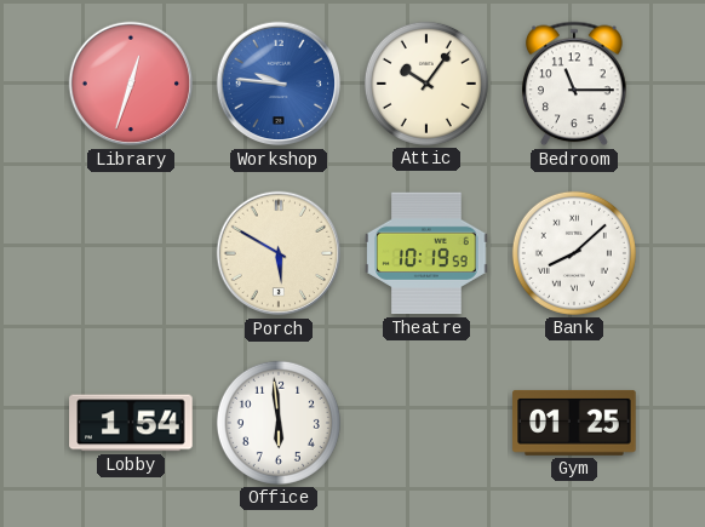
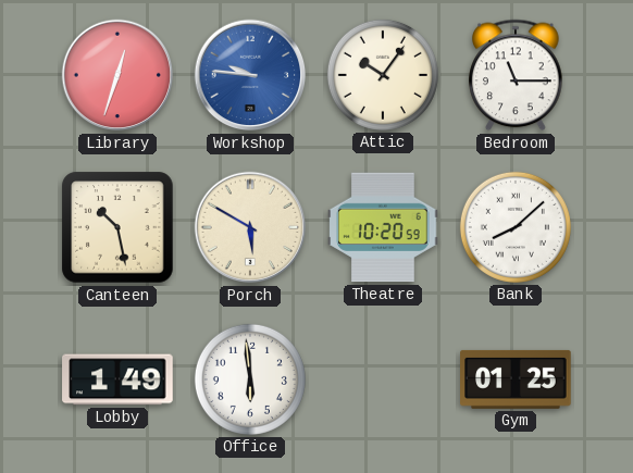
Canteen: none -> 10:28 (117, 227)
Theatre: 10:19 -> 10:20 (383, 227)
Lobby: 1:54 -> 1:49 (117, 379)
